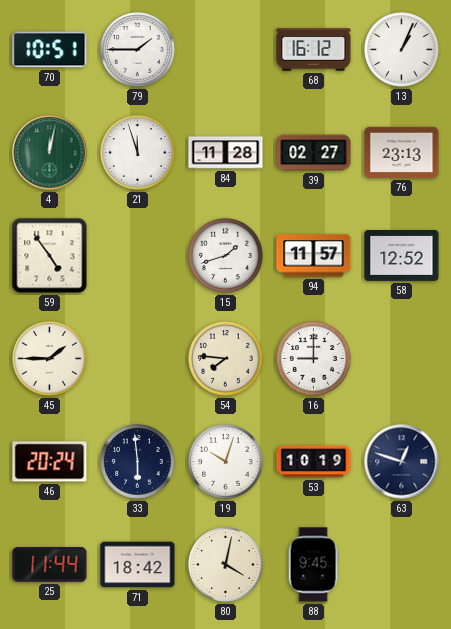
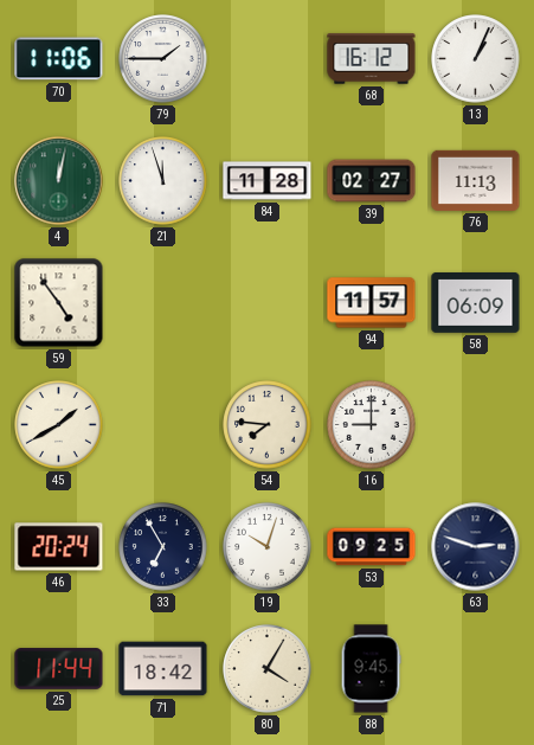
70: 10:51 -> 11:06 (59, 59)
76: 23:13 -> 11:13 (476, 180)
15: 1:42 -> none (226, 256)
58: 12:52 -> 06:09 (476, 303)
45: 1:45 -> 1:40 (59, 425)
33: 5:59 -> 6:55 (163, 547)
53: 10:19 -> 09:25 (372, 547)
63: 12:48 -> 2:48 (476, 547)
80: 4:02 -> 4:05 (268, 669)
